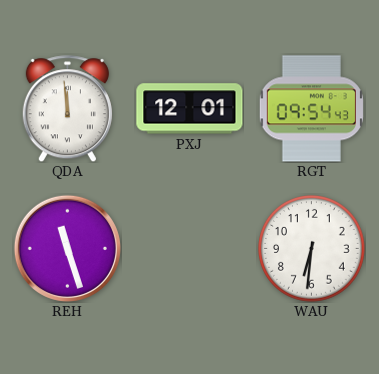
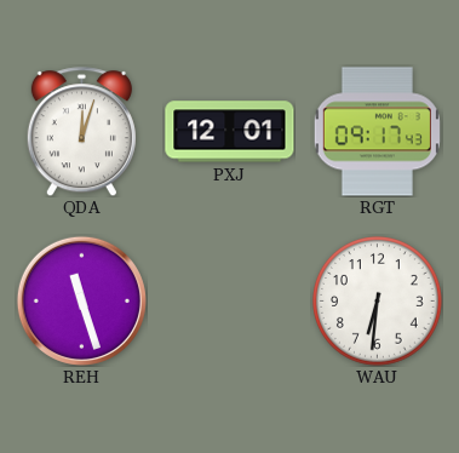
QDA: 11:59 -> 12:03 (81, 132)
RGT: 09:54 -> 09:17 (377, 132)
